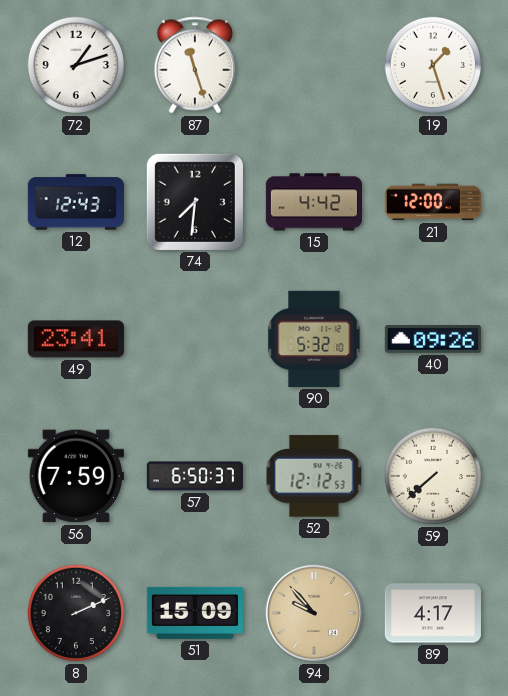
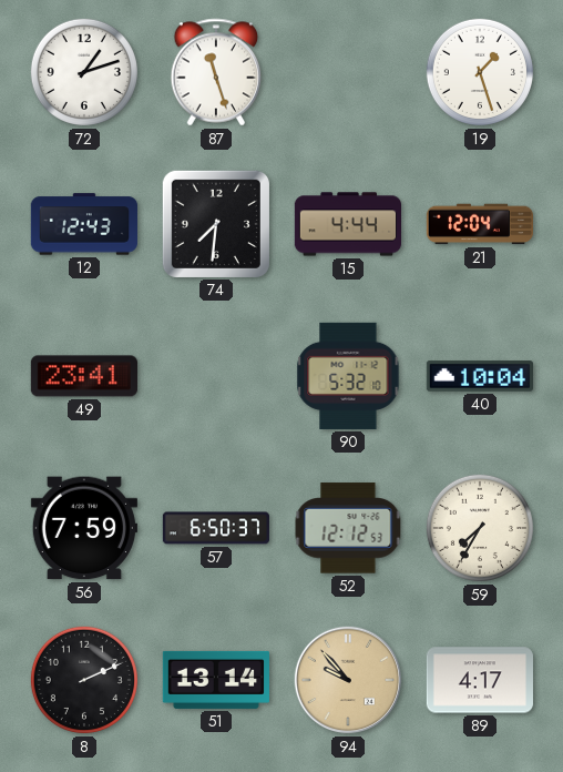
15: 4:42 -> 4:44 (347, 224)
21: 12:00 -> 12:04 (480, 224)
40: 09:26 -> 10:04 (480, 376)
59: 7:38 -> 7:35 (480, 528)
51: 15:09 -> 13:14 (216, 680)
